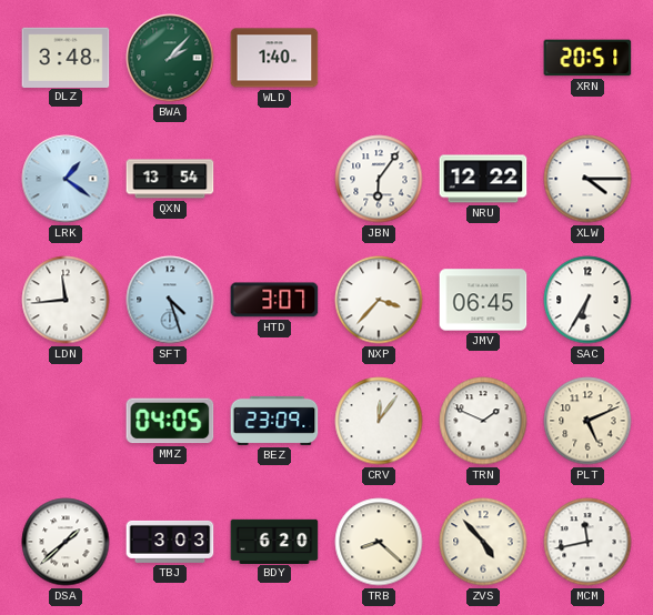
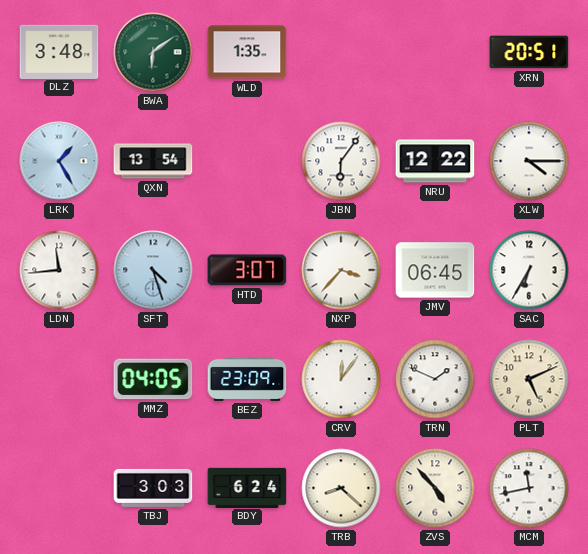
BWA: 2:07 -> 6:09 (153, 52)
WLD: 1:40 -> 1:35 (247, 52)
LRK: 1:21 -> 1:25 (59, 161)
DSA: 1:38 -> none (66, 542)
BDY: 6:20 -> 6:24 (247, 487)
